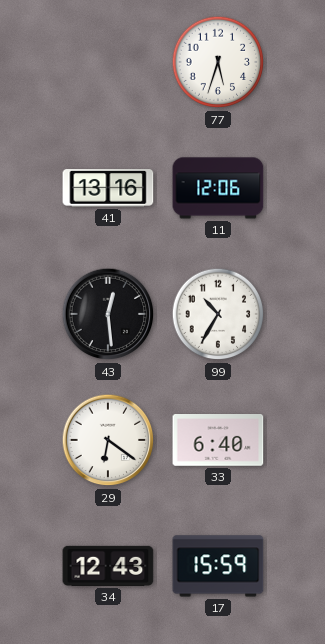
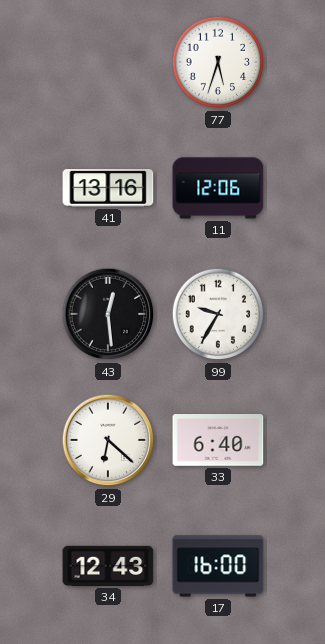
99: 10:35 -> 9:35 (218, 314)
29: 6:21 -> 6:22 (108, 440)
17: 15:59 -> 16:00 (218, 566)
